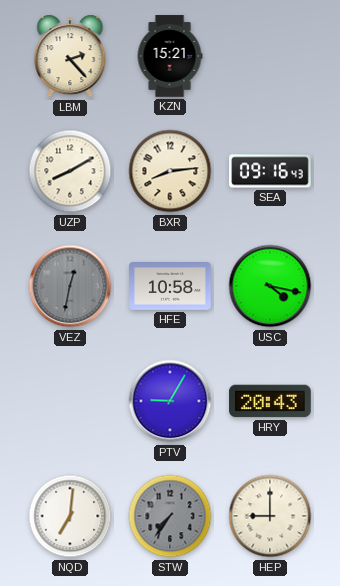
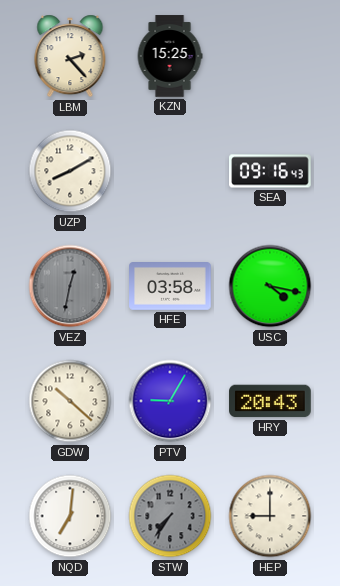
KZN: 15:21 -> 15:25 (170, 56)
BXR: 8:14 -> none (170, 171)
HFE: 10:58 -> 03:58 (170, 287)
GDW: none -> 10:22 (70, 401)
